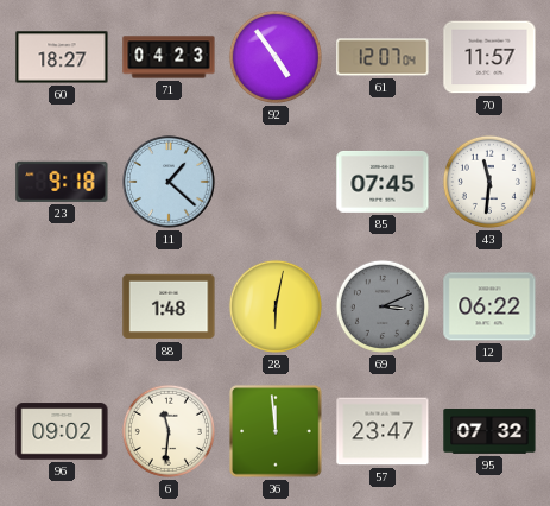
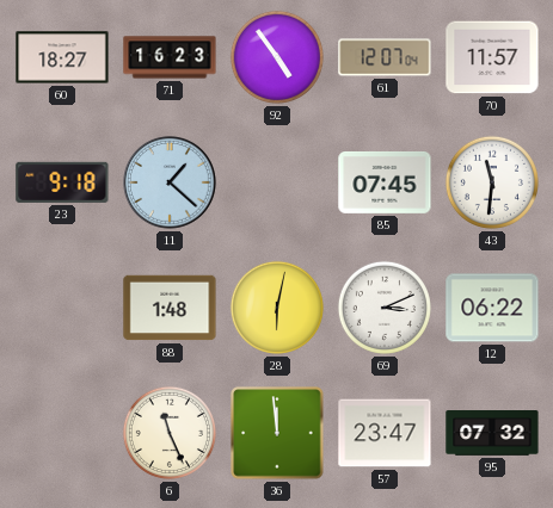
71: 04:23 -> 16:23 (170, 57)
69 dial: grey -> white (385, 308)
96: 09:02 -> none (62, 431)
6: 11:31 -> 11:26 (170, 433)
